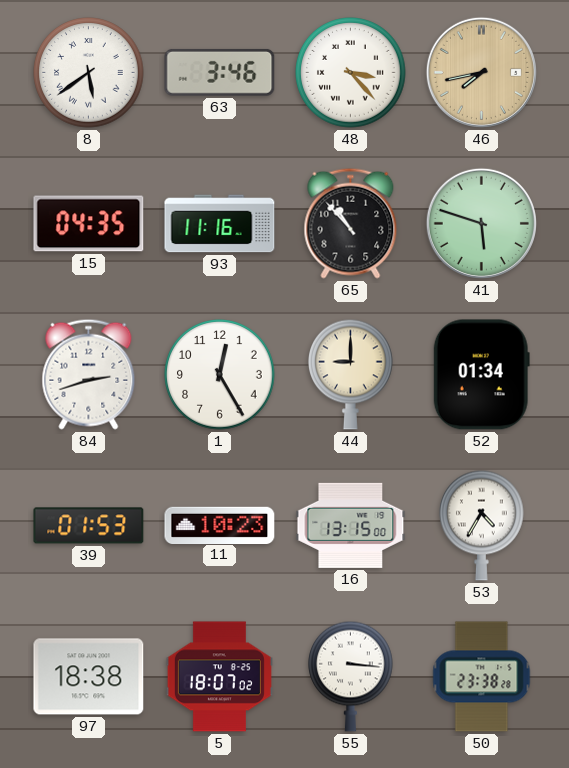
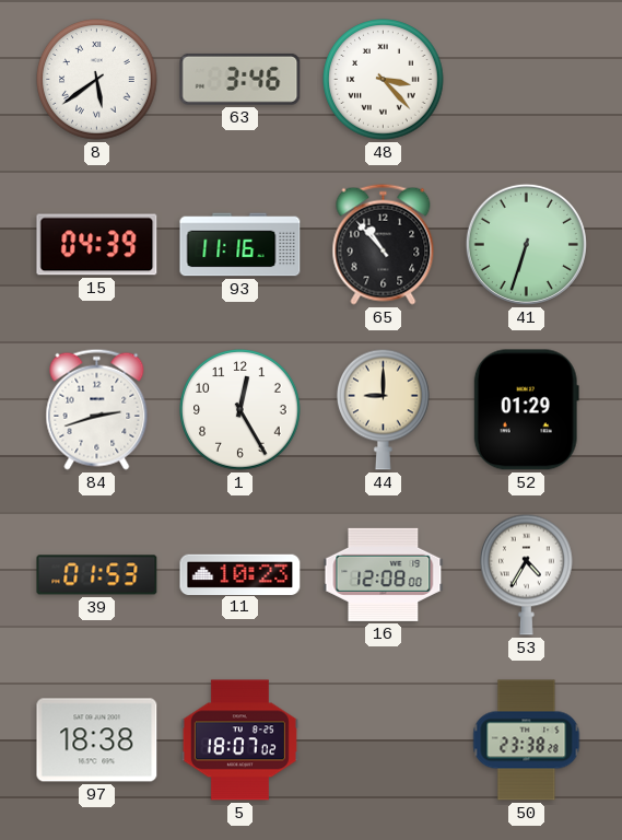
46: 7:43 -> none (481, 72)
15: 04:35 -> 04:39 (97, 245)
41: 5:48 -> 6:33 (526, 244)
52: 01:34 -> 01:29 (526, 410)
16: 13:15 -> 12:08 (384, 574)
55: 3:16 -> none (351, 676)
